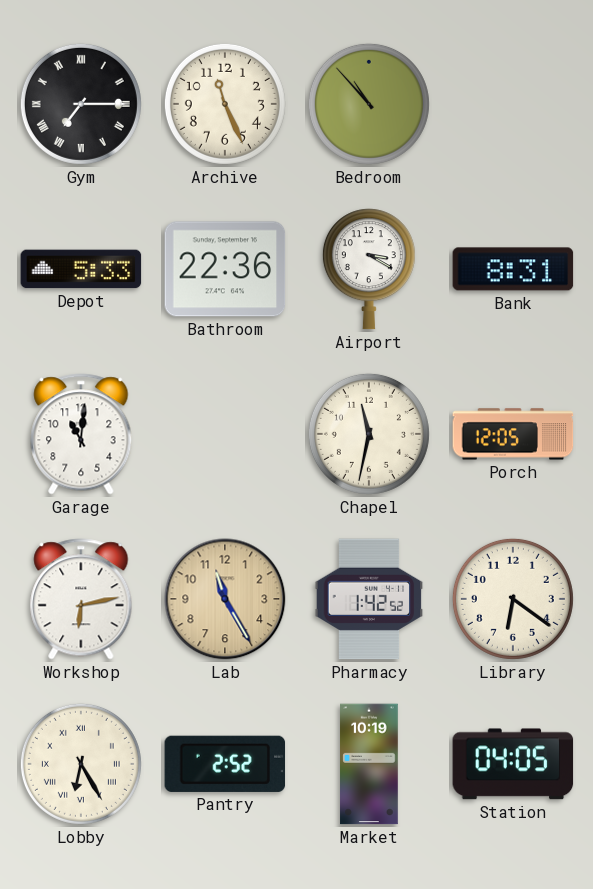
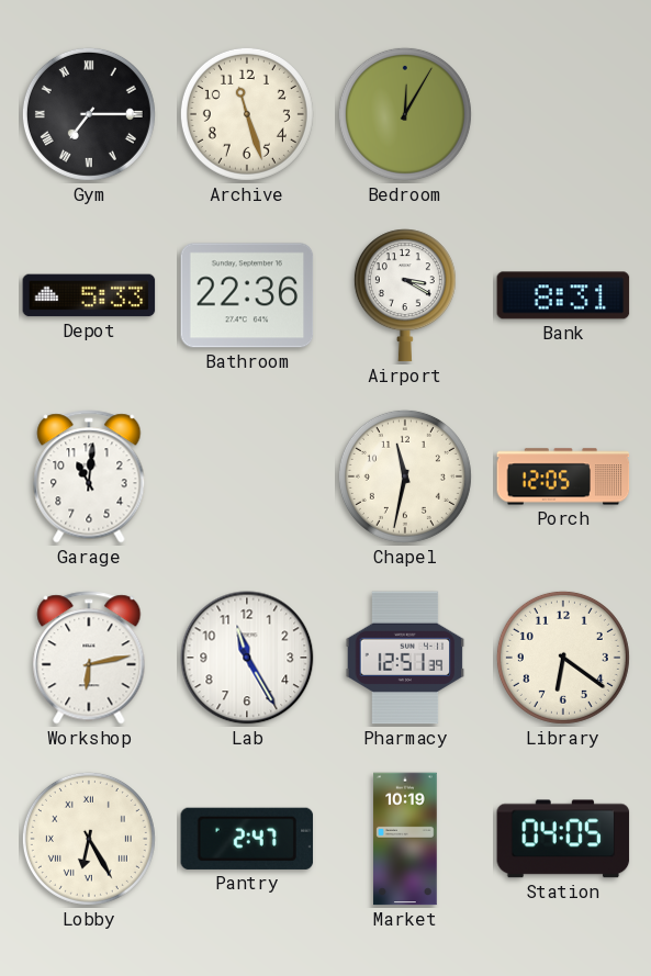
Archive: 11:26 -> 11:27 (247, 114)
Bedroom: 10:53 -> 12:05 (405, 114)
Lab dial: champagne -> white (247, 658)
Pharmacy: 1:42 -> 12:51 (405, 658)
Pantry: 2:52 -> 2:47 (247, 839)
